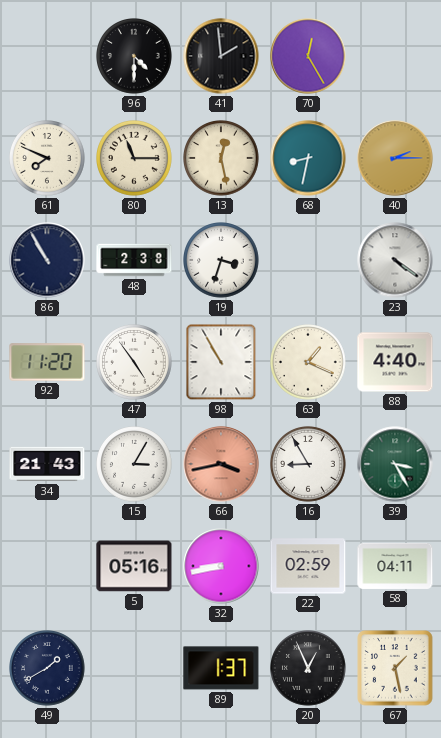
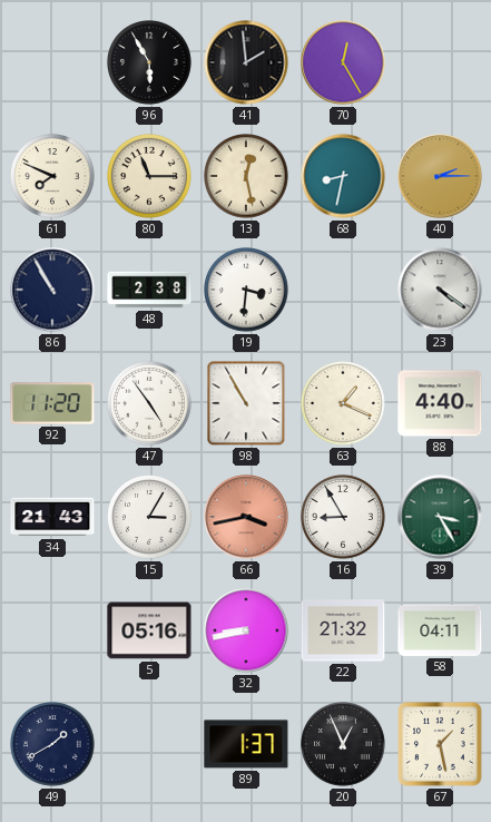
96: 4:30 -> 5:55 (150, 63)
19: 3:33 -> 3:31 (247, 291)
22: 02:59 -> 21:32 (343, 630)
